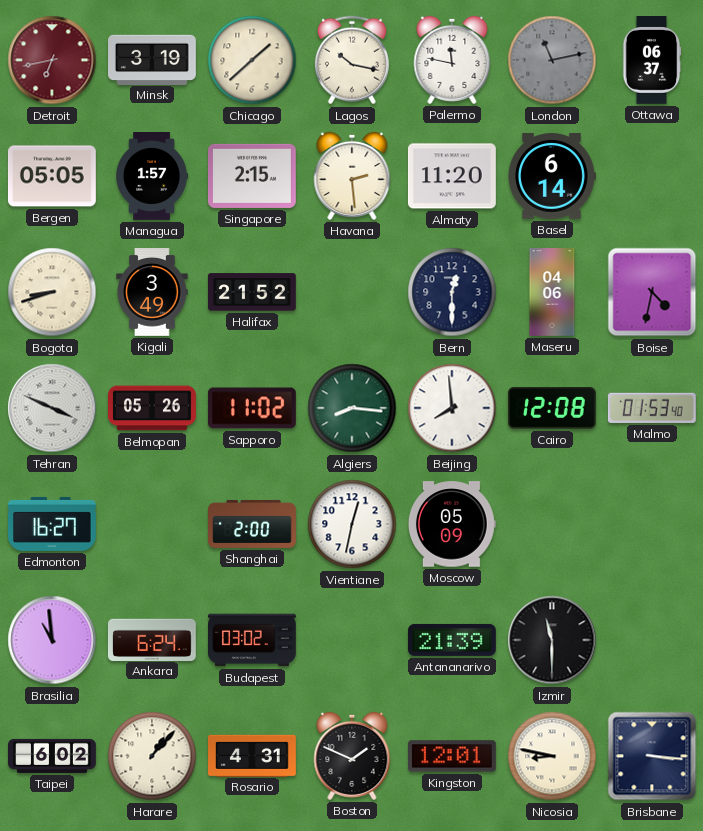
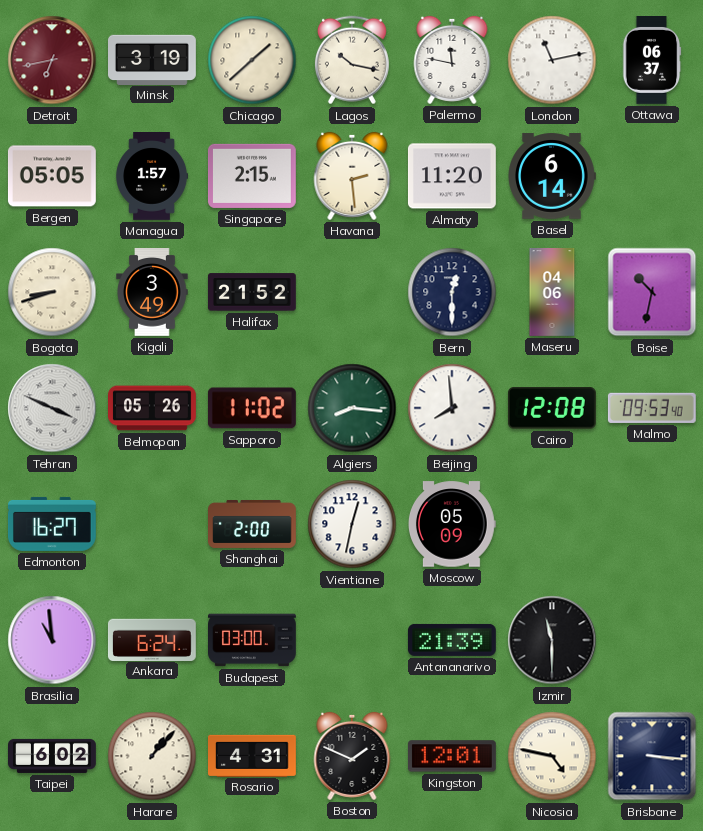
London dial: grey -> white (552, 60)
Boise: 4:32 -> 10:32 (652, 292)
Malmo: 01:53 -> 09:53 (652, 408)
Budapest: 03:02 -> 03:00 (253, 640)
Nicosia: 8:47 -> 4:47 (552, 756)
